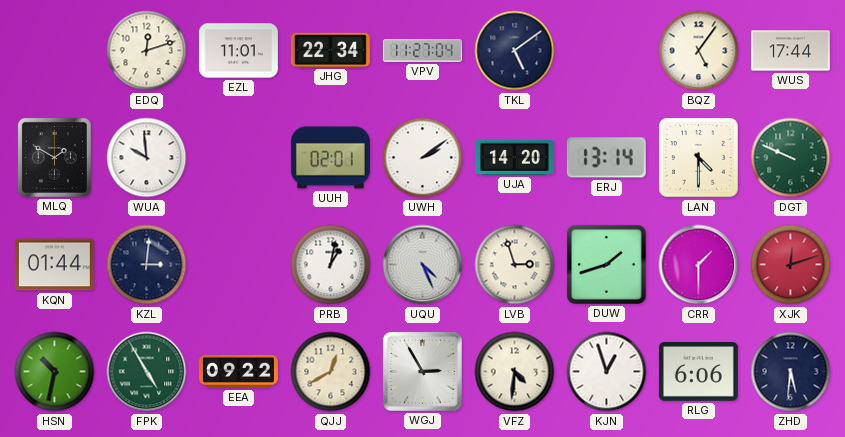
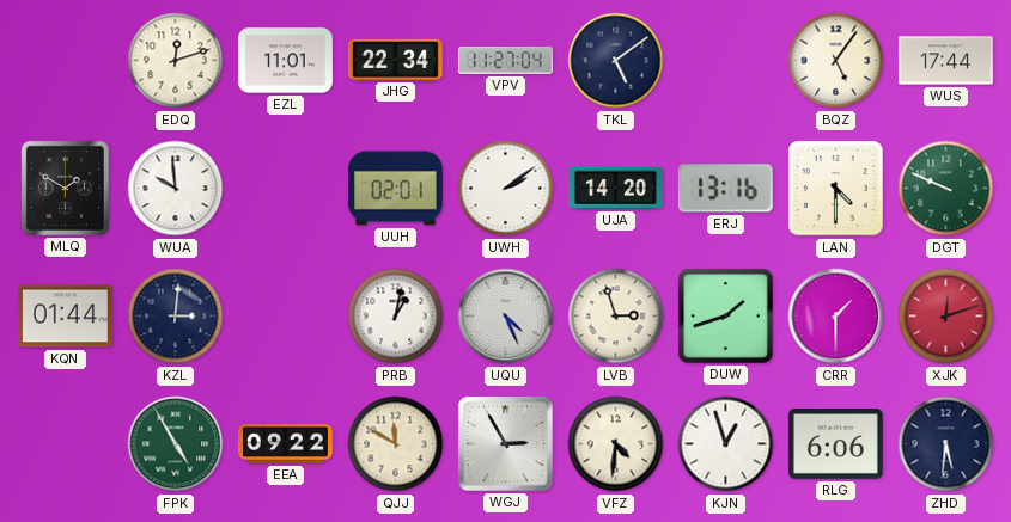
ERJ: 13:14 -> 13:16 (725, 189)
HSN: 10:32 -> none (55, 372)
QJJ: 12:40 -> 11:50 (396, 444)
